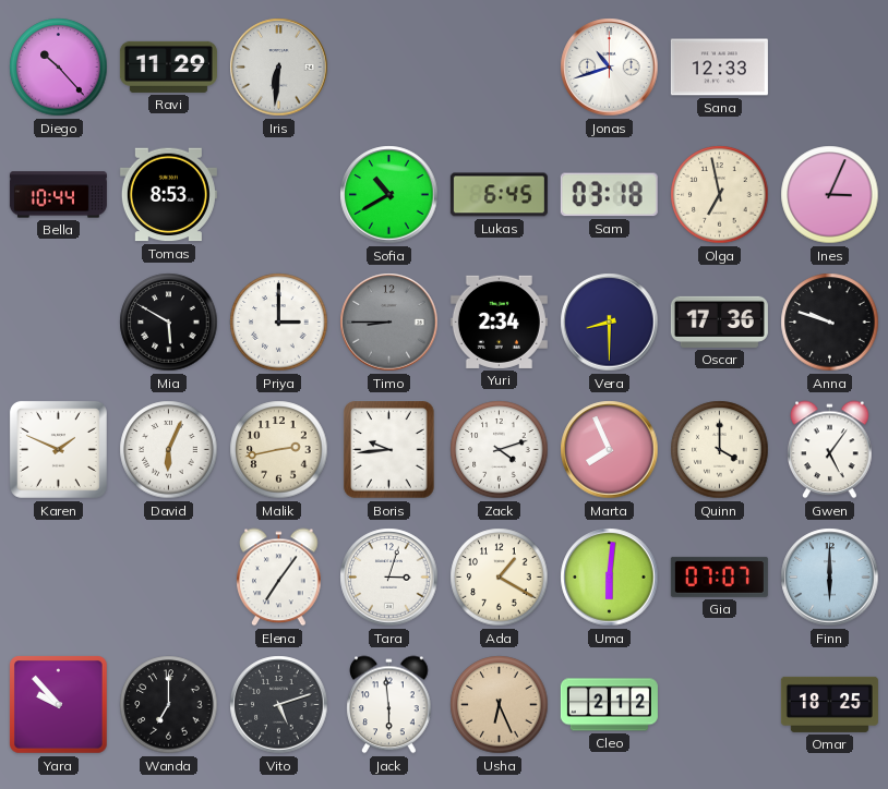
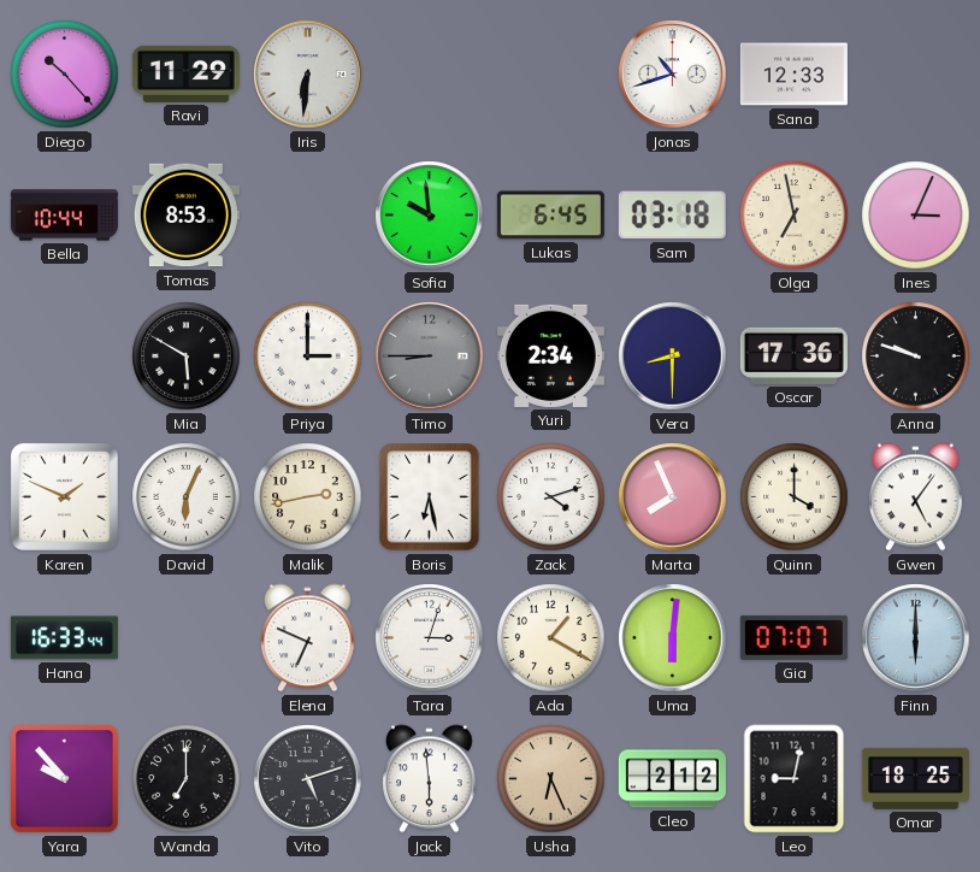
Sofia: 10:40 -> 9:59 (430, 216)
Boris: 9:44 -> 6:28 (430, 497)
Hana: none -> 16:33 (64, 638)
Elena: 7:06 -> 6:49 (308, 638)
Leo: none -> 9:02 (795, 779)
